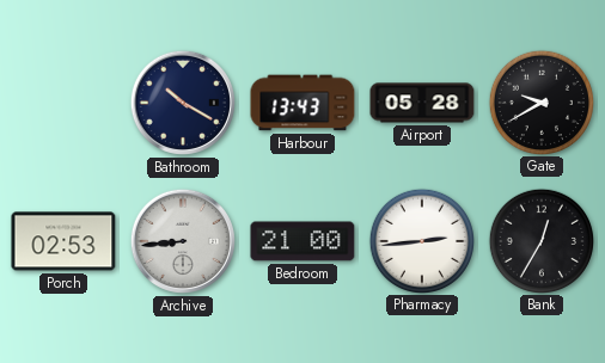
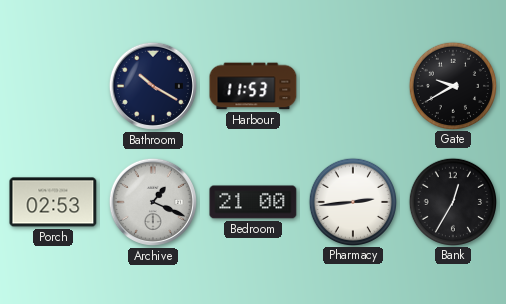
Harbour: 13:43 -> 11:53 (253, 86)
Airport: 05:28 -> none (422, 103)
Archive: 8:44 -> 1:19 (153, 202)
